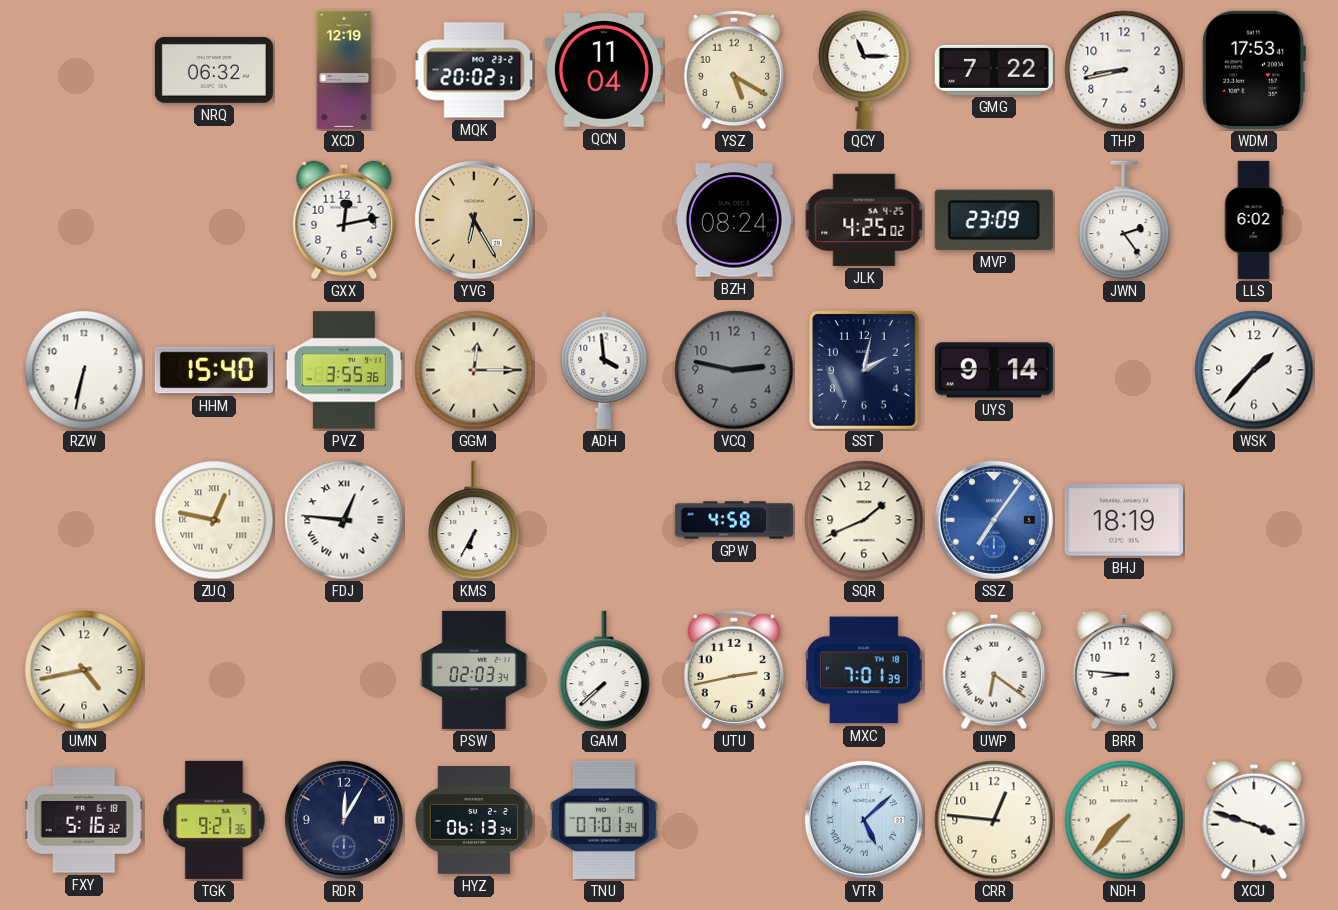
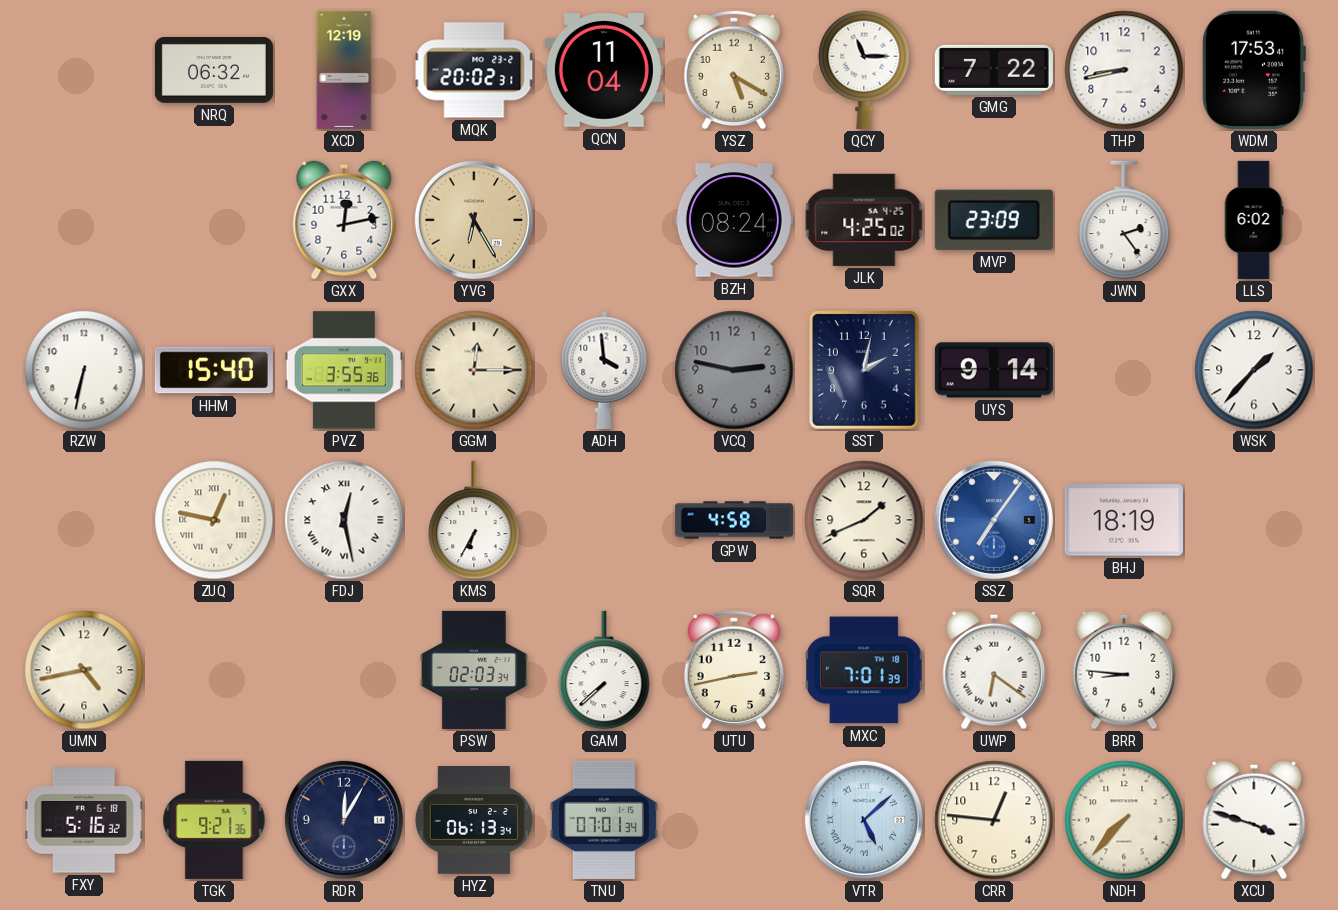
FDJ: 12:46 -> 12:28 (344, 520)
